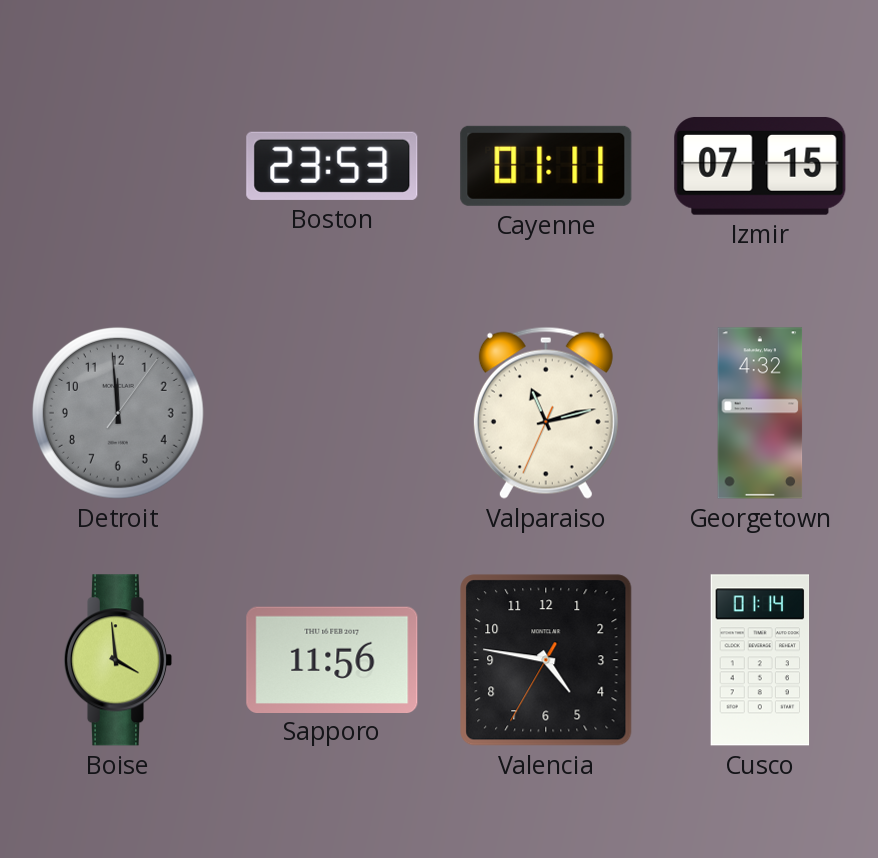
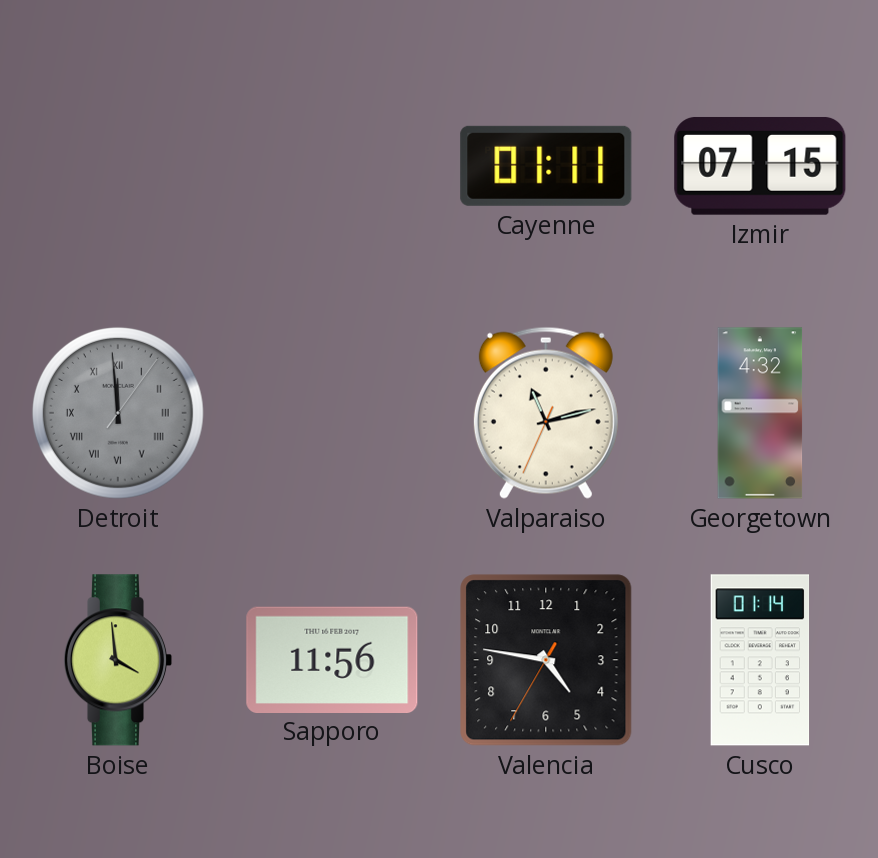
Boston: 23:53 -> none (332, 166)
Detroit numerals: Arabic -> Roman (118, 413)
